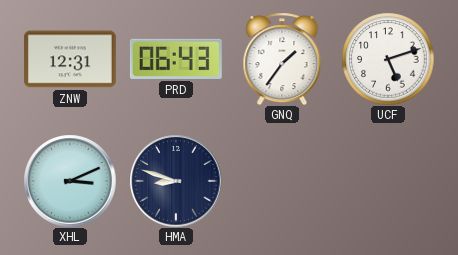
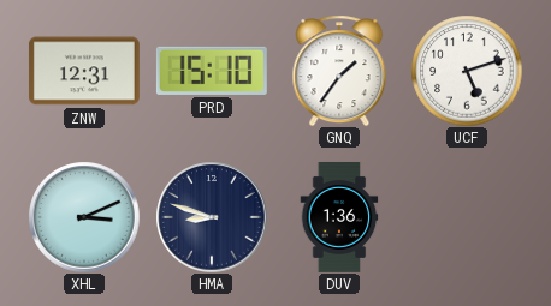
PRD: 06:43 -> 15:10 (212, 71)
DUV: none -> 1:36 (339, 217)
